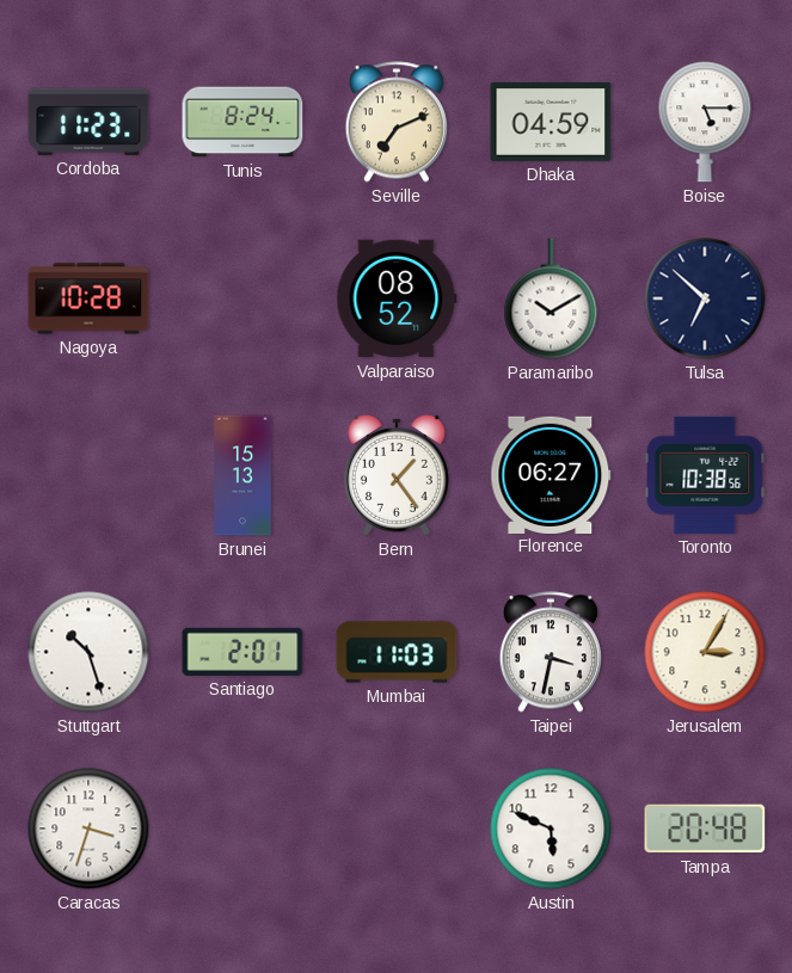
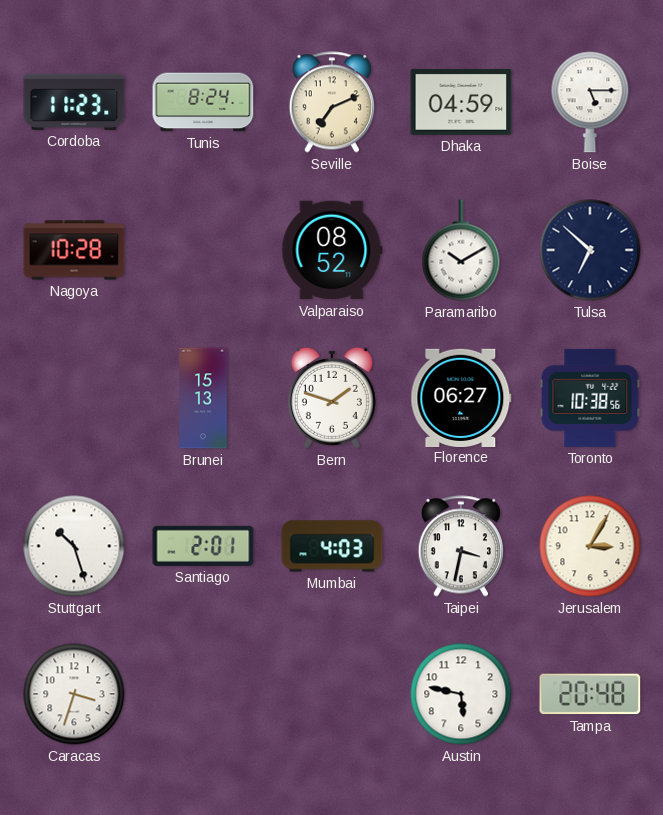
Bern: 1:24 -> 1:48 (332, 398)
Mumbai: 11:03 -> 4:03 (332, 546)
Austin: 5:49 -> 5:47 (461, 694)
